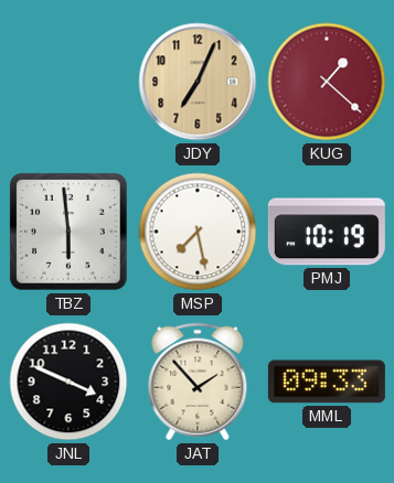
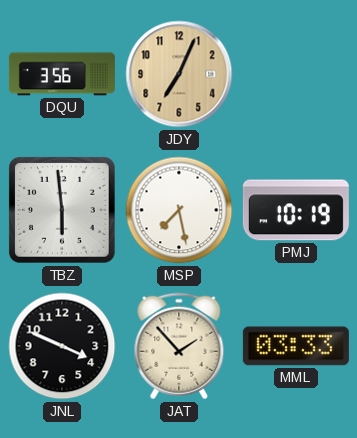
DQU: none -> 3:56 (62, 74)
KUG: 1:22 -> none (327, 82)
MML: 09:33 -> 03:33 (296, 346)
